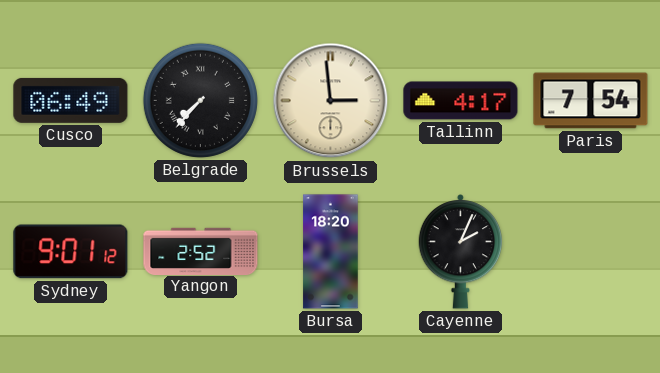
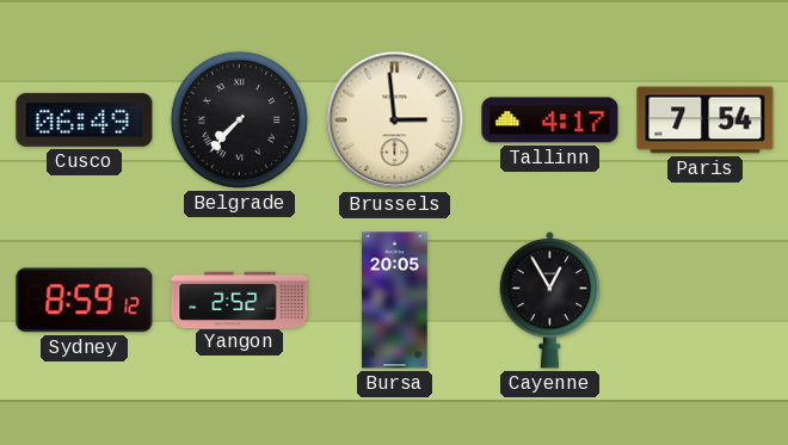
Sydney: 9:01 -> 8:59 (85, 301)
Bursa: 18:20 -> 20:05 (395, 301)
Cayenne: 2:04 -> 12:55 (550, 301)
